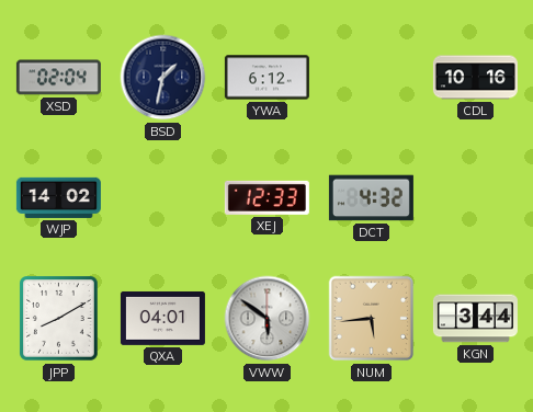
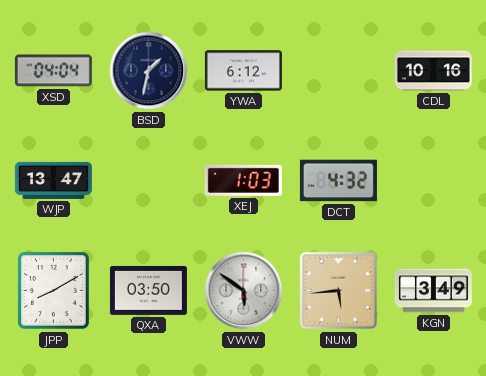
XSD: 02:04 -> 04:04 (53, 71)
WJP: 14:02 -> 13:47 (53, 180)
XEJ: 12:33 -> 1:03 (243, 180)
QXA: 04:01 -> 03:50 (148, 290)
KGN: 3:44 -> 3:49 (433, 291)
